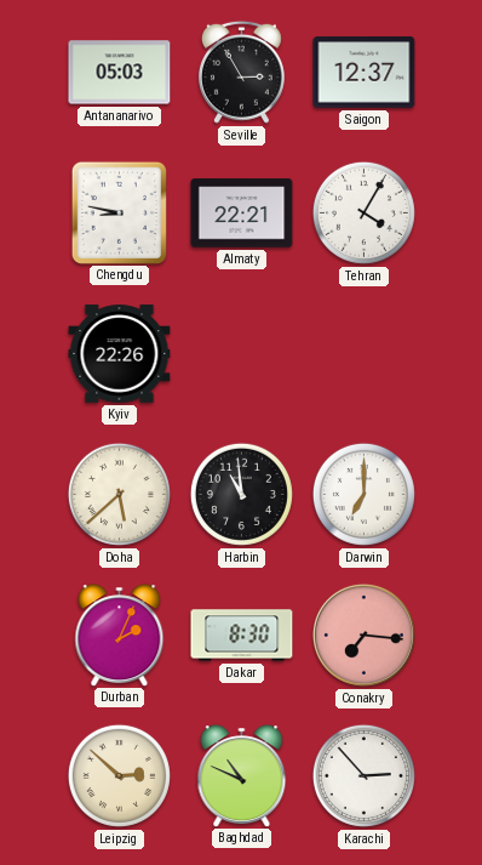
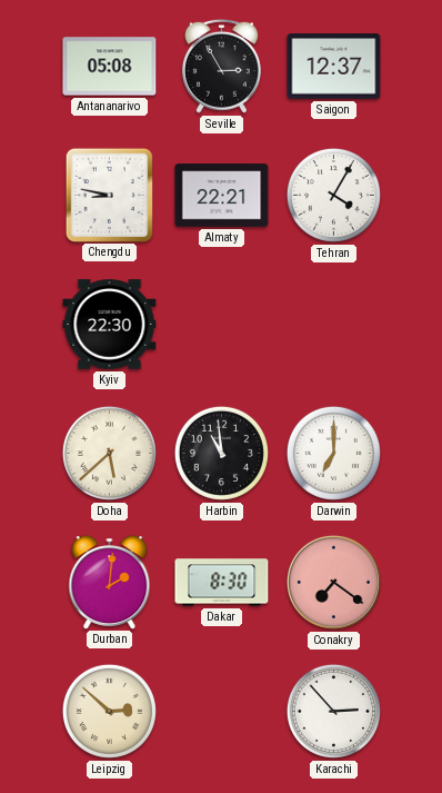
Antananarivo: 05:03 -> 05:08 (110, 67)
Kyiv: 22:26 -> 22:30 (110, 325)
Durban: 2:04 -> 2:01 (110, 582)
Conakry: 7:16 -> 7:21 (333, 582)
Baghdad: 10:49 -> none (242, 775)
